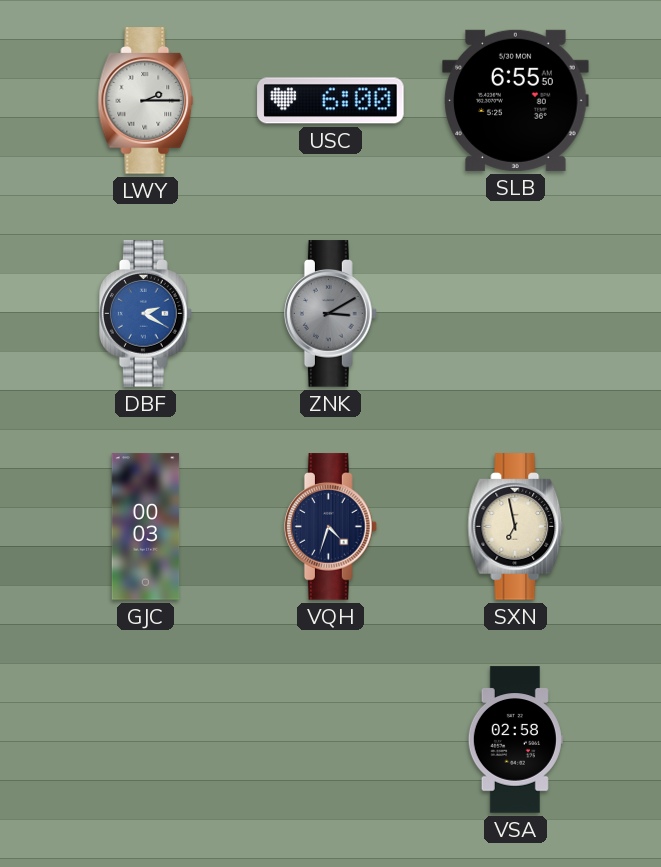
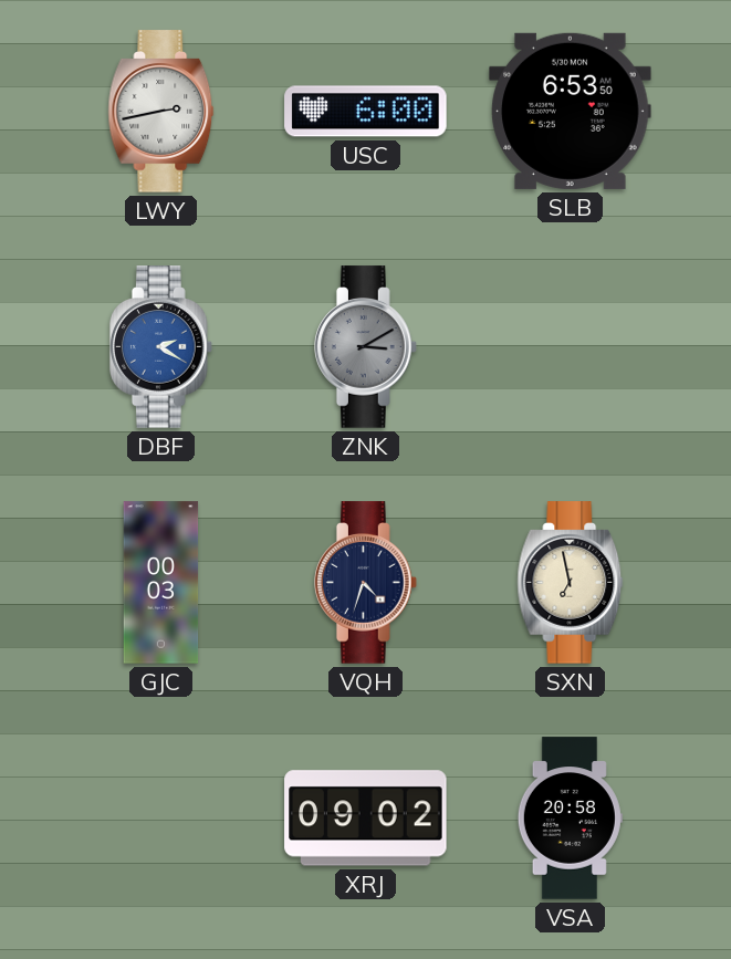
LWY: 2:15 -> 2:43 (161, 112)
SLB: 6:55 -> 6:53 (571, 111)
XRJ: none -> 09:02 (366, 819)
VSA: 02:58 -> 20:58 (570, 819)
